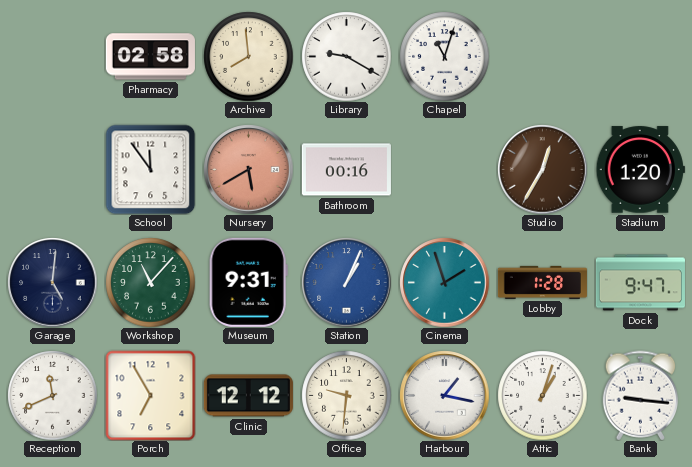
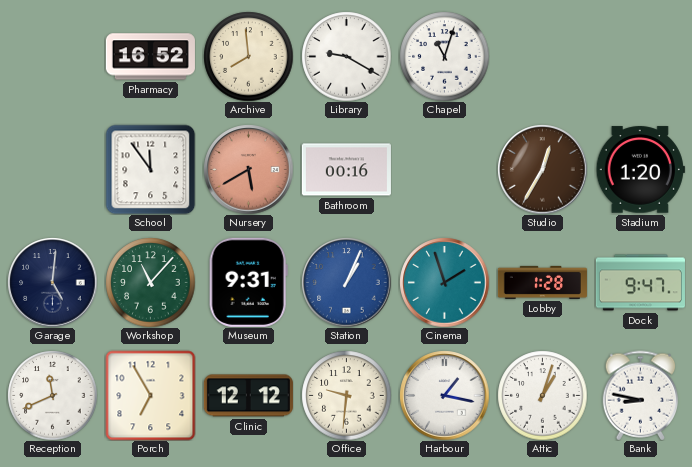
Pharmacy: 02:58 -> 16:52 (150, 57)
Bank: 9:16 -> 8:47 (641, 395)
